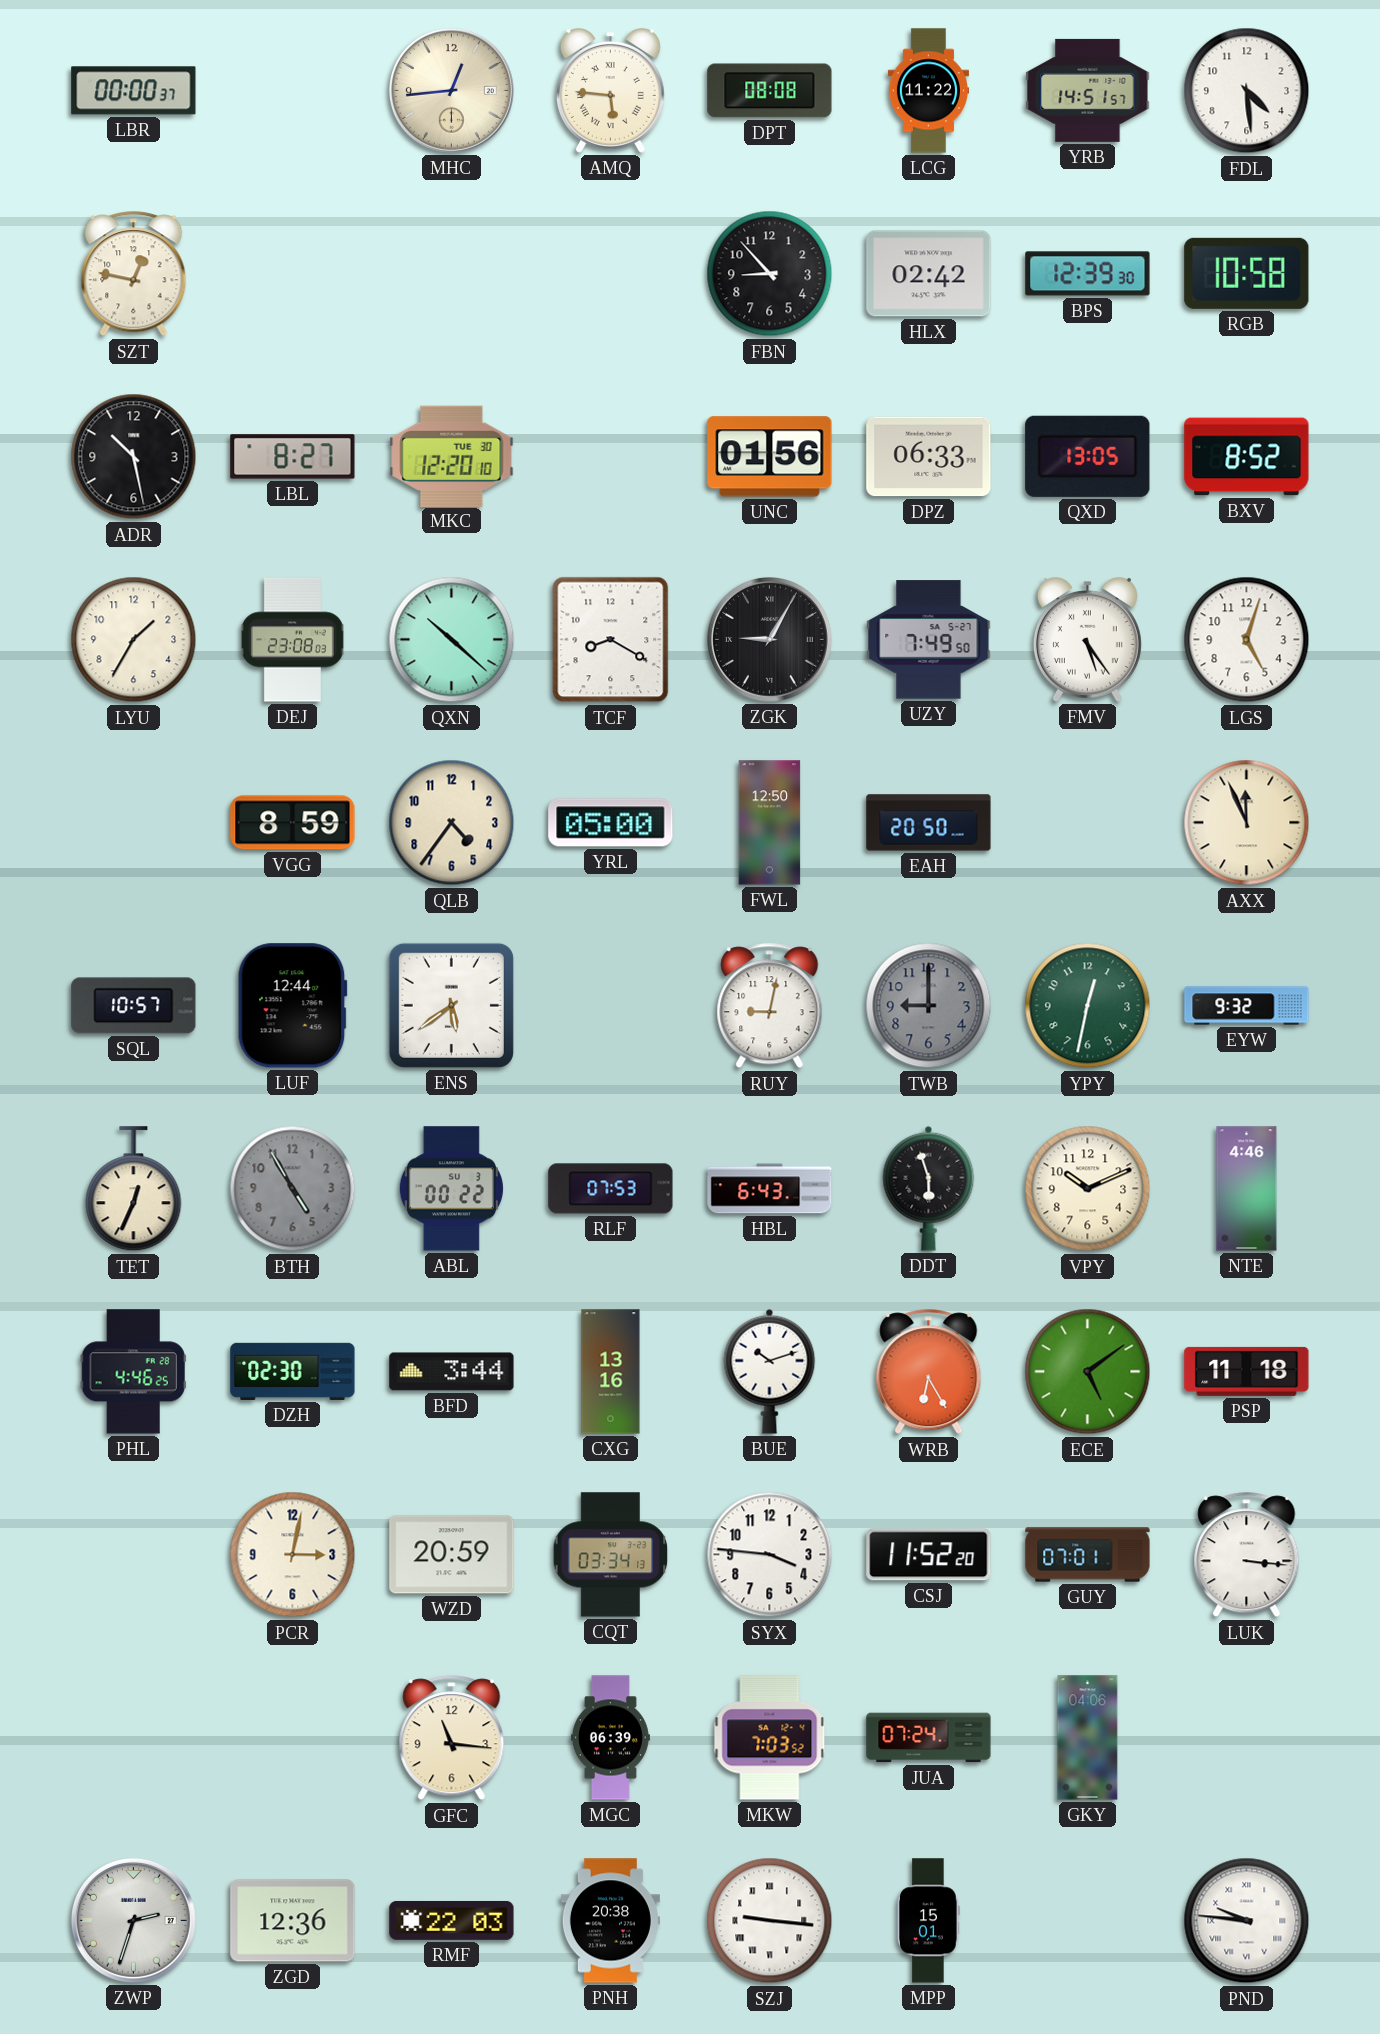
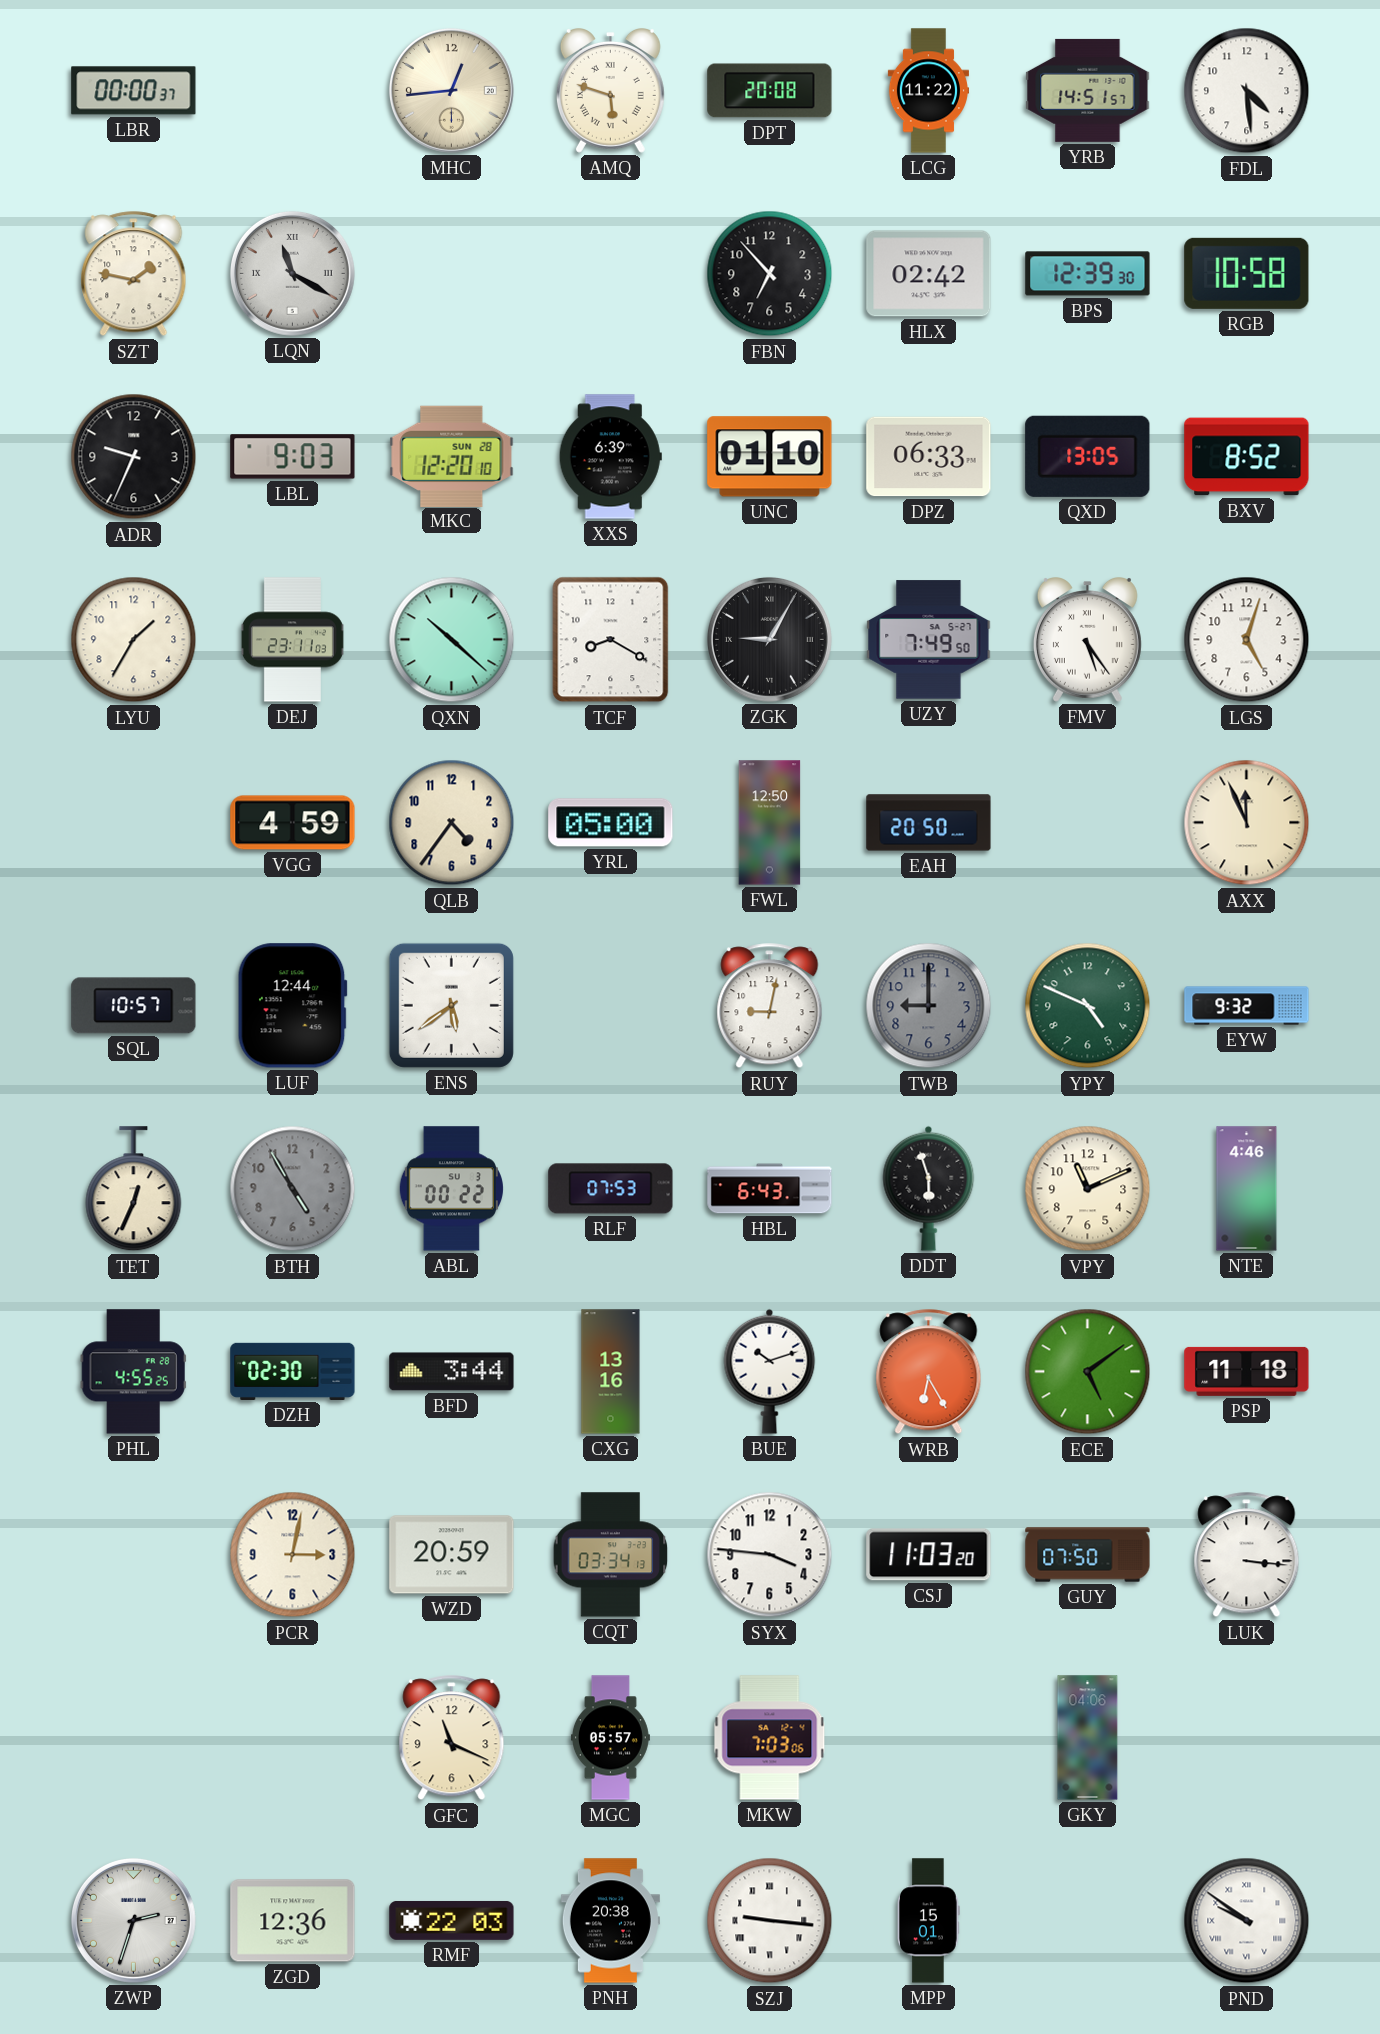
AMQ: 5:46 -> 5:48 (610, 91)
DPT: 08:08 -> 20:08 (770, 91)
SZT: 12:47 -> 1:47 (134, 274)
LQN: none -> 11:20 (292, 273)
FBN: 8:53 -> 6:53 (770, 274)
ADR: 10:28 -> 9:34 (134, 457)
LBL: 8:27 -> 9:03 (293, 457)
MKC date: TUE 30 -> SUN 28 (452, 456)
XXS: none -> 6:39 (610, 457)
UNC: 01:56 -> 01:10 (770, 457)
DEJ: 23:08 -> 23:11 (292, 640)
VGG: 8:59 -> 4:59 (293, 823)
YPY: 12:32 -> 4:49 (1088, 1006)
VPY: 10:11 -> 11:11 (1088, 1189)
PHL: 4:46 -> 4:55 (133, 1372)
CSJ: 11:52 -> 11:03 (929, 1555)
GUY: 07:01 -> 07:50 (1088, 1555)
GFC: 11:16 -> 11:19 (452, 1738)
MGC: 06:39 -> 05:57 (610, 1738)
MKW: 7:03:52 -> 7:03:06 (770, 1738)
JUA: 07:24 -> none (929, 1738)
PND: 9:46 -> 9:51 (1247, 1921)
